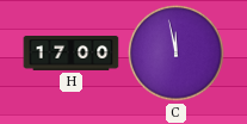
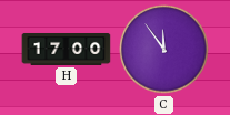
C: 11:58 -> 11:54 (164, 50)
